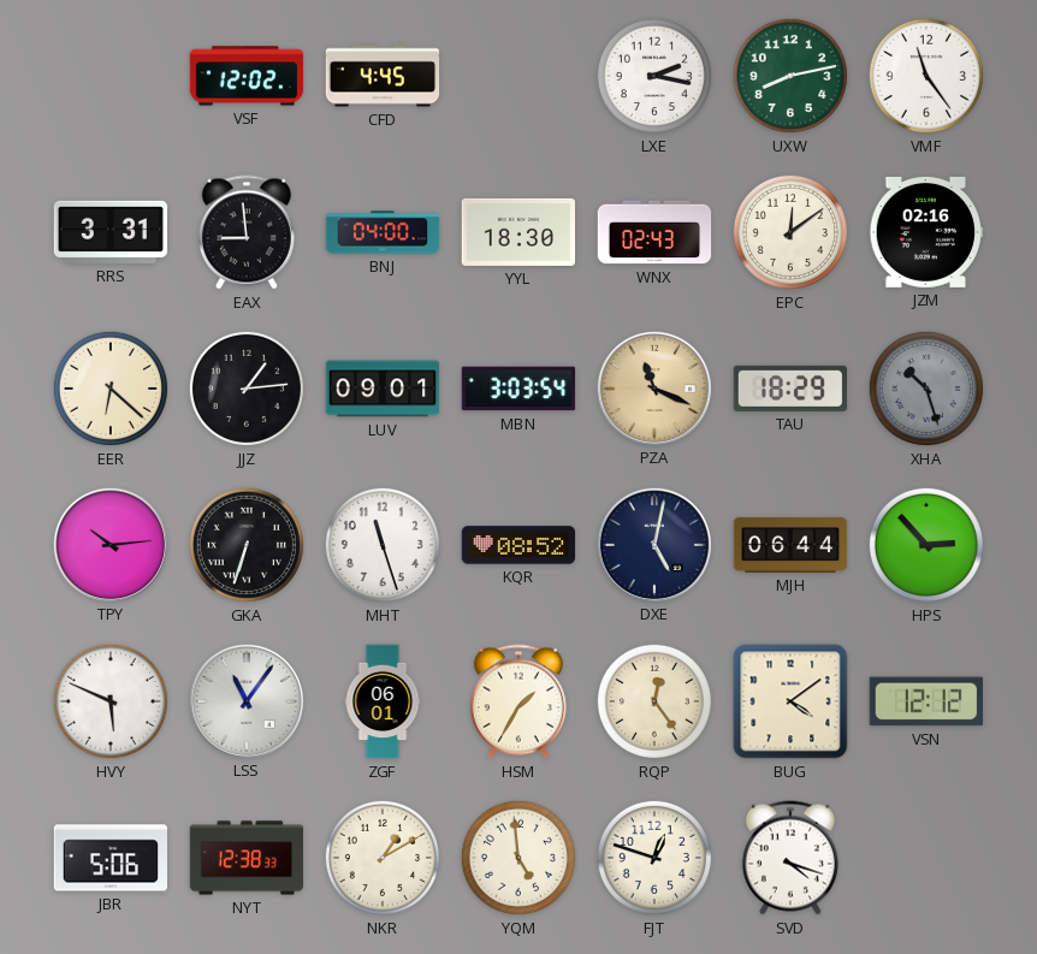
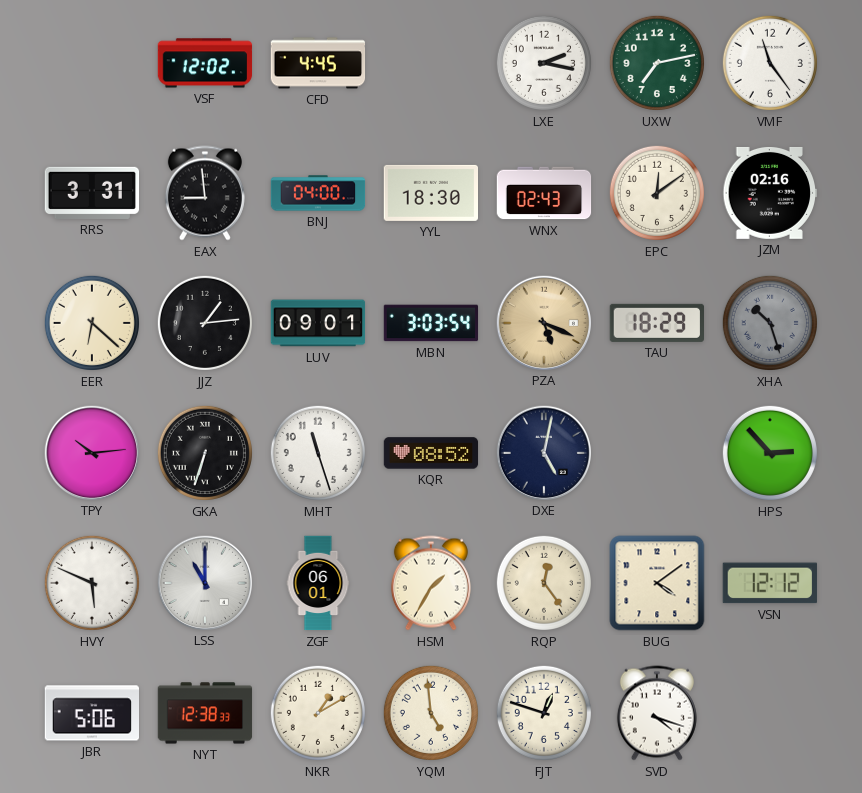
UXW: 8:13 -> 7:13 (657, 63)
PZA: 11:19 -> 5:19 (543, 322)
MJH: 06:44 -> none (790, 545)
LSS: 11:06 -> 11:00 (204, 582)
